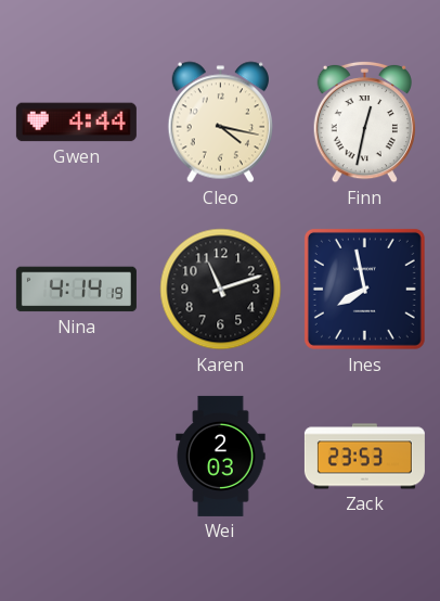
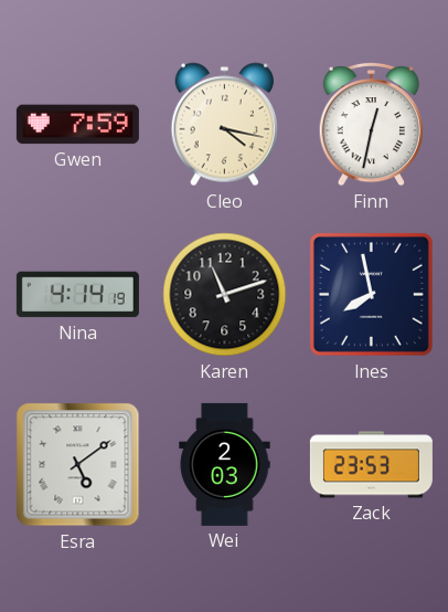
Gwen: 4:44 -> 7:59 (77, 125)
Esra: none -> 5:09 (78, 465)
